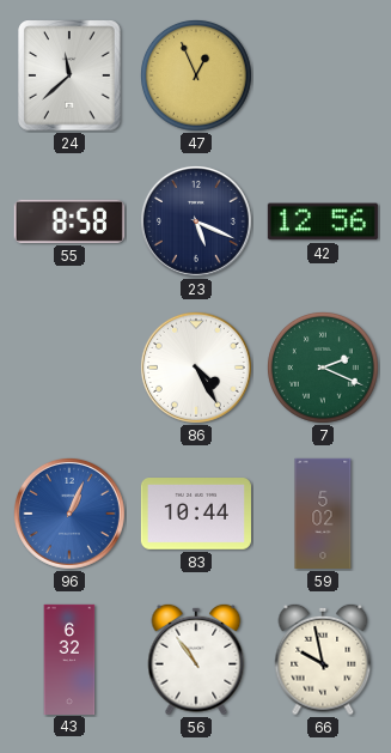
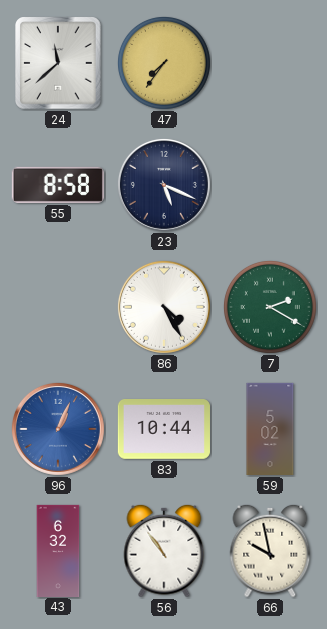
47: 12:56 -> 7:36 (164, 63)
42: 12:56 -> none (323, 221)
7: 2:19 -> 2:20 (270, 307)
